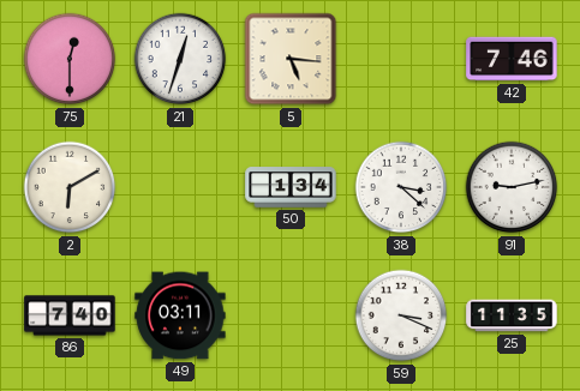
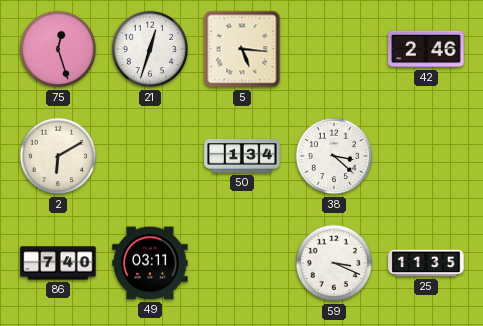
75: 12:30 -> 12:27 (58, 49)
42: 7:46 -> 2:46 (426, 49)
91: 9:13 -> none (512, 187)
